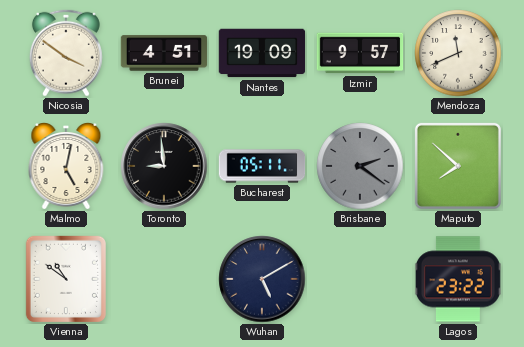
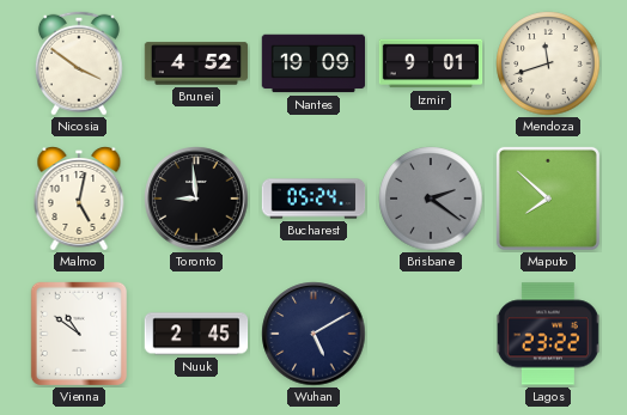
Brunei: 4:51 -> 4:52 (196, 63)
Izmir: 9:57 -> 9:01 (431, 63)
Mendoza: 11:41 -> 11:42 (548, 63)
Bucharest: 05:11 -> 05:24 (313, 199)
Nuuk: none -> 2:45 (196, 334)
